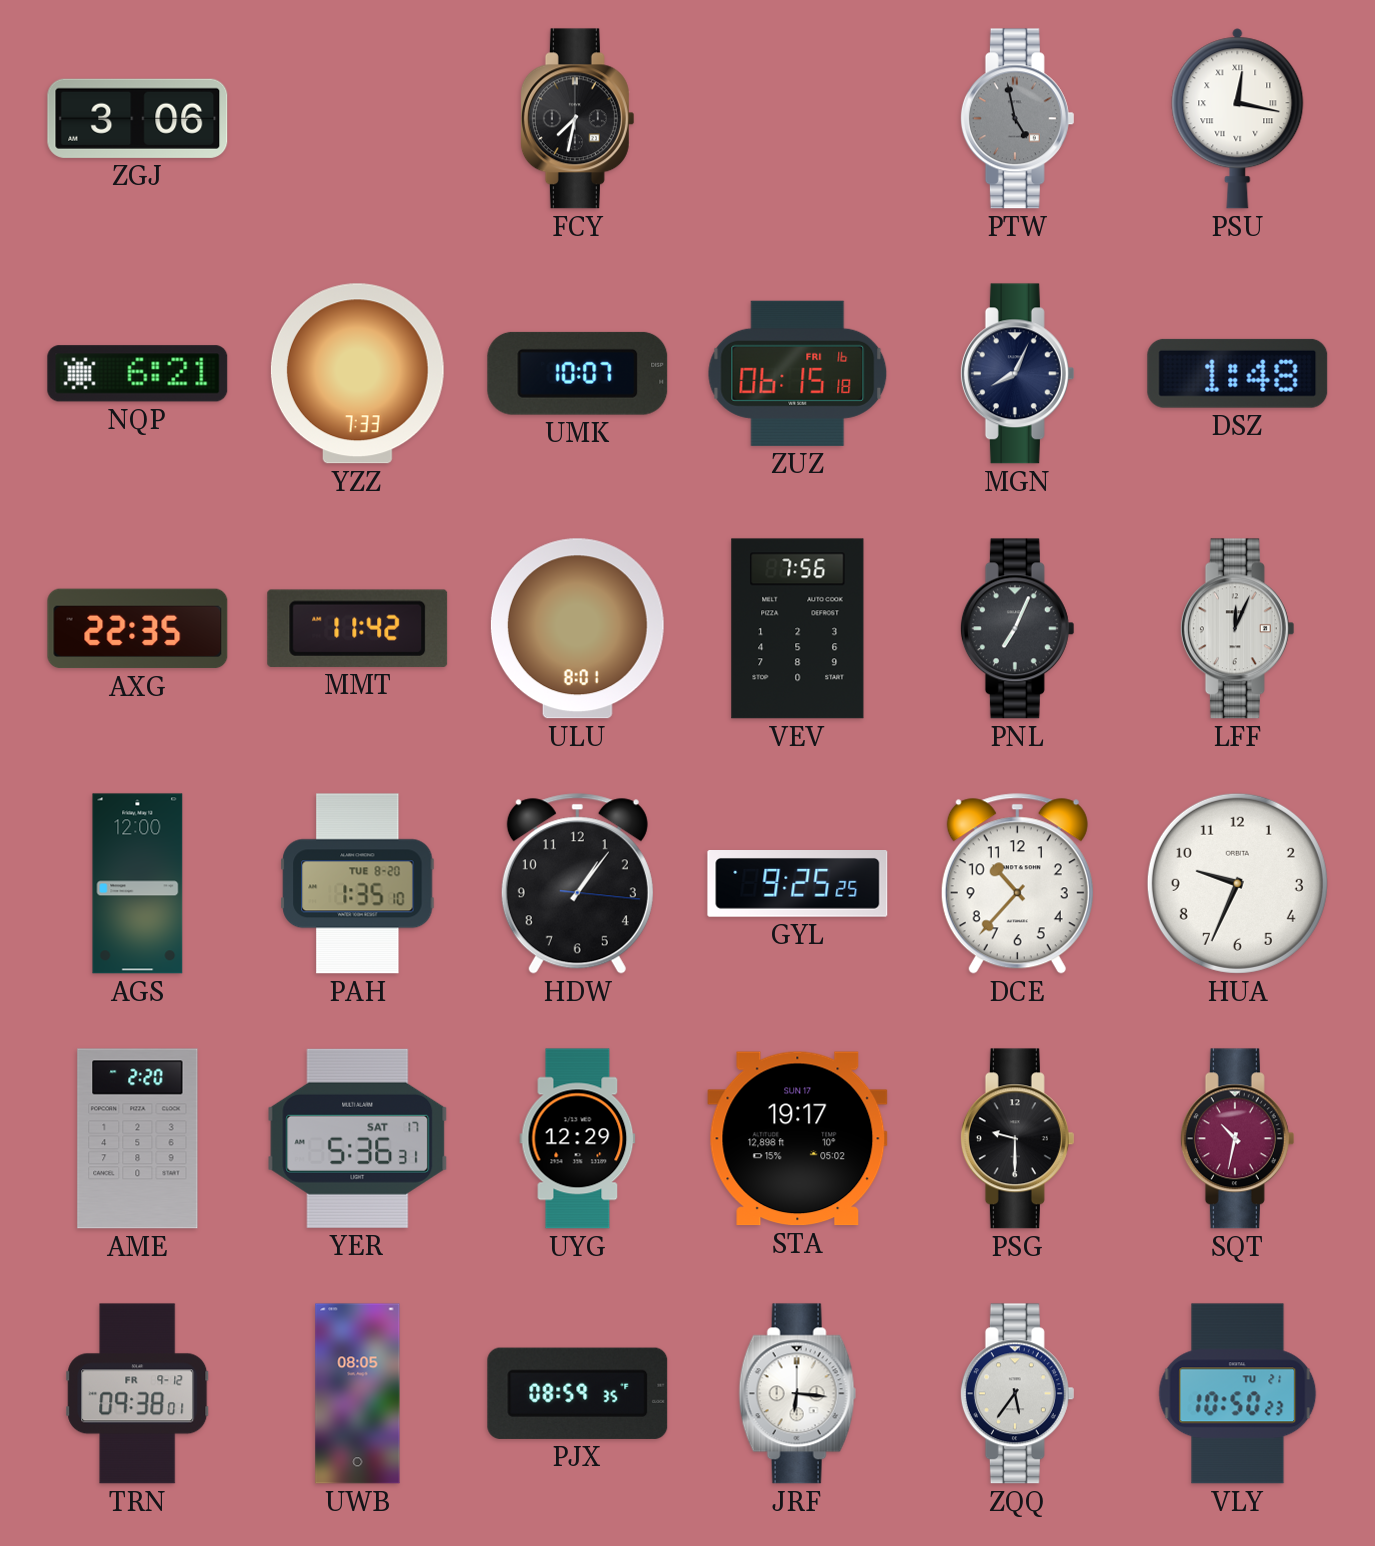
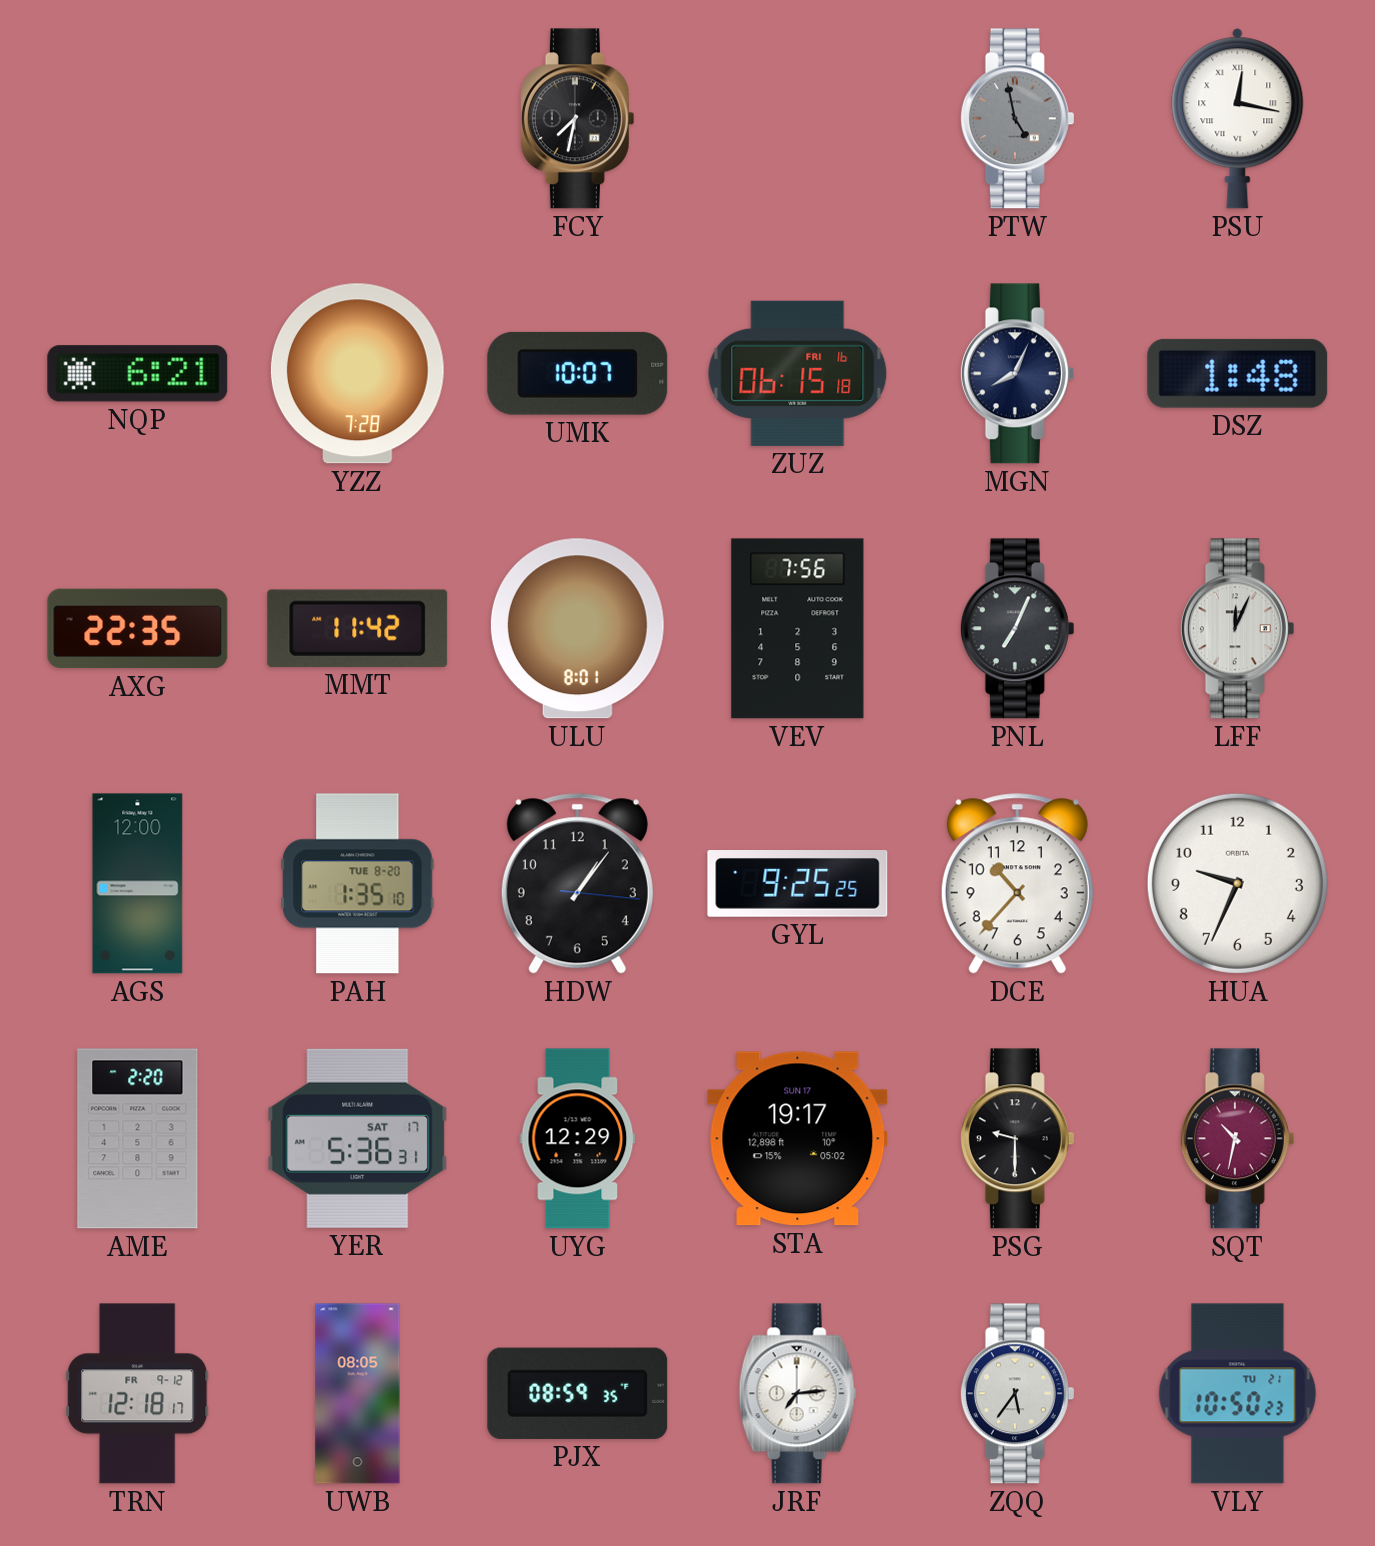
ZGJ: 3:06 -> none (138, 118)
YZZ: 7:33 -> 7:28 (357, 374)
TRN: 09:38 -> 12:18 (138, 1394)
JRF: 6:16 -> 7:14 (798, 1394)
